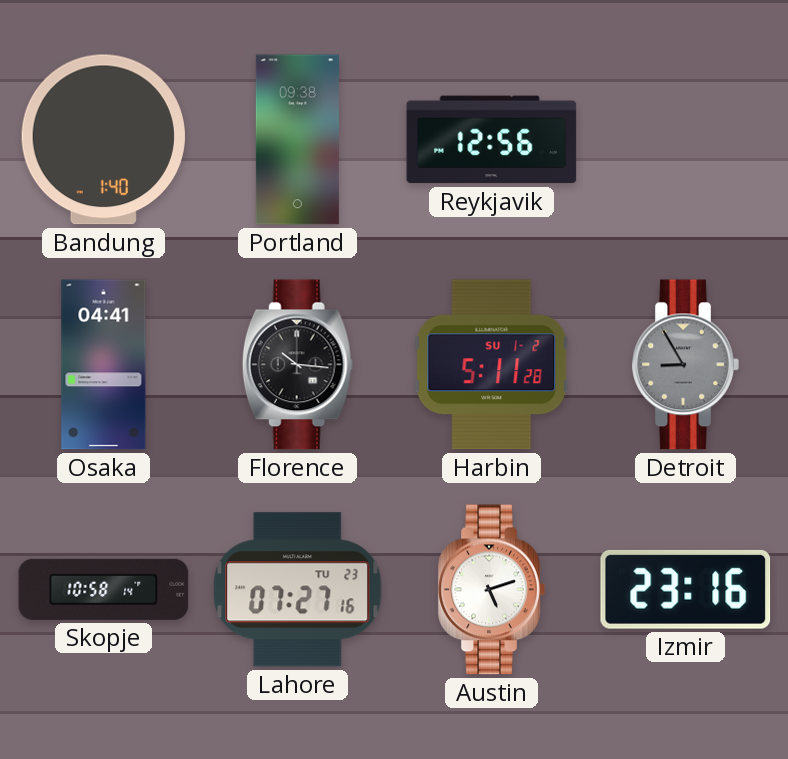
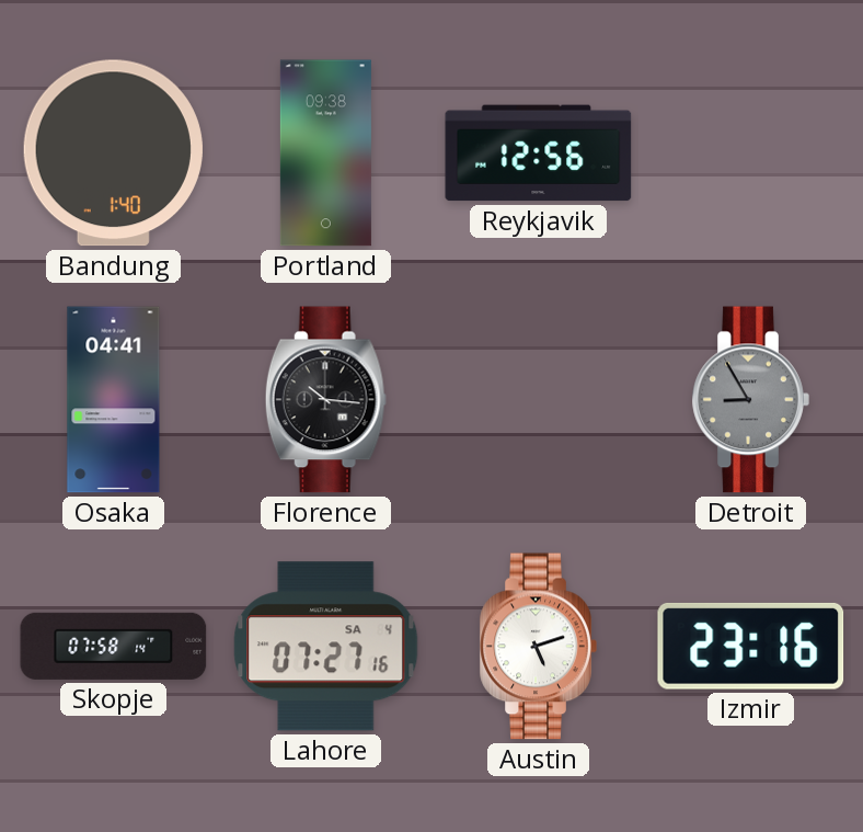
Harbin: 5:11 -> none (492, 365)
Skopje: 10:58 -> 07:58 (114, 646)
Lahore date: TU 23 -> SA 4 (326, 647)
